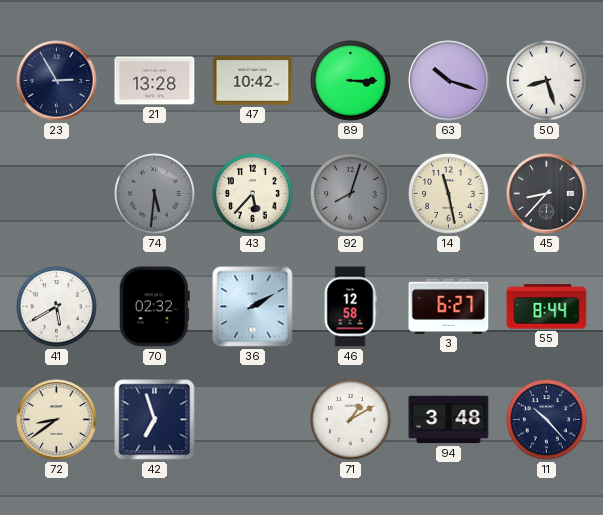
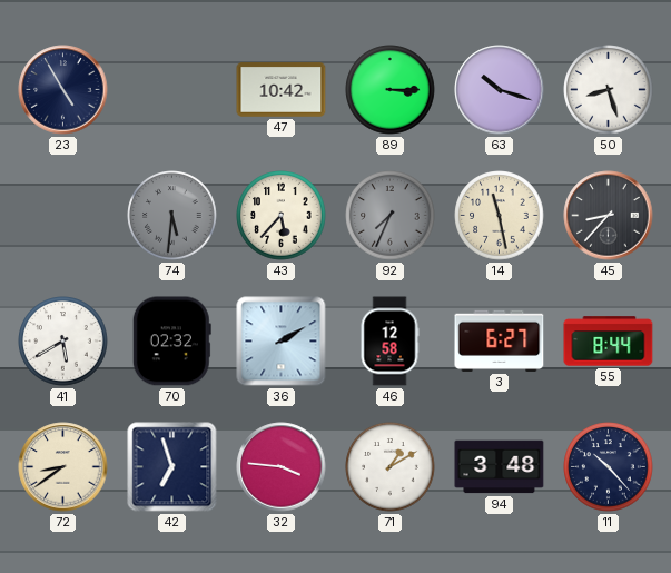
23: 2:55 -> 4:55 (63, 90)
21: 13:28 -> none (155, 81)
92: 8:03 -> 7:34 (391, 216)
32: none -> 3:46 (282, 467)
